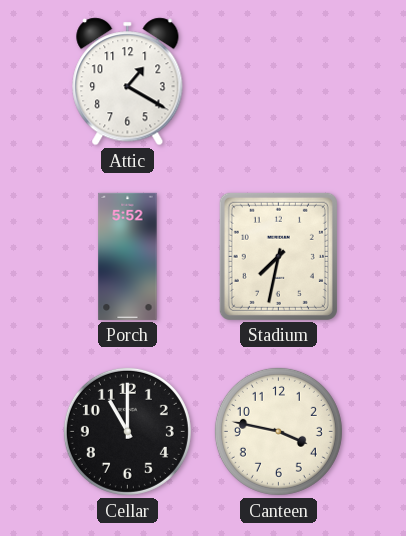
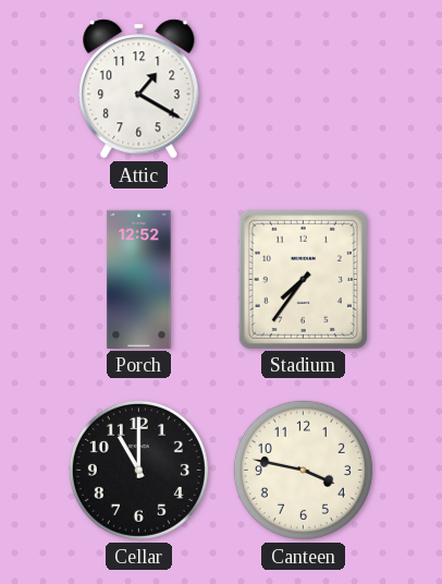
Porch: 5:52 -> 12:52 (139, 279)
Stadium: 7:32 -> 7:36 (303, 279)
